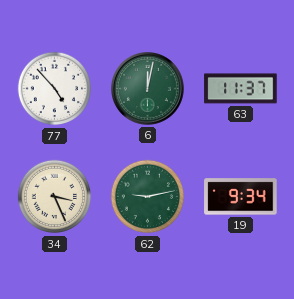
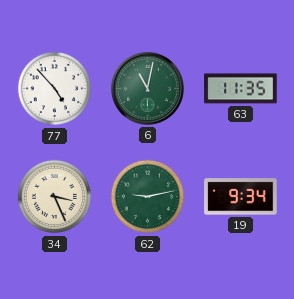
6: 12:02 -> 11:02 (148, 89)
63: 11:37 -> 11:35 (241, 89)
